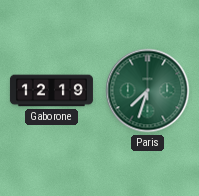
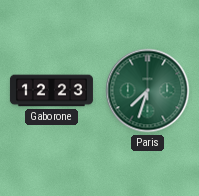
Gaborone: 12:19 -> 12:23 (51, 91)
